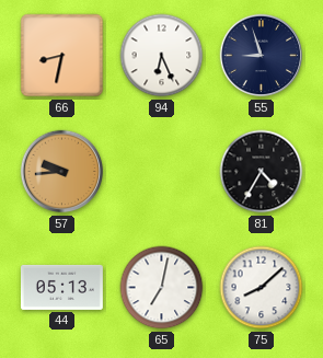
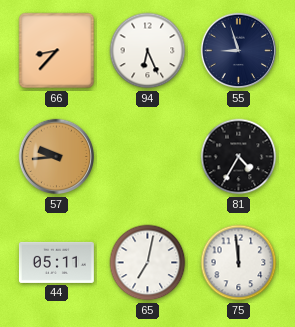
66: 8:32 -> 8:37 (57, 51)
44: 05:13 -> 05:11 (56, 262)
75: 8:08 -> 11:59 (239, 263)
